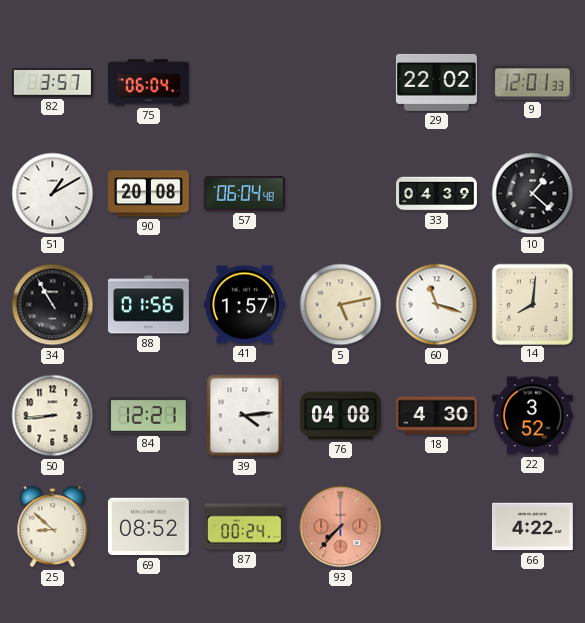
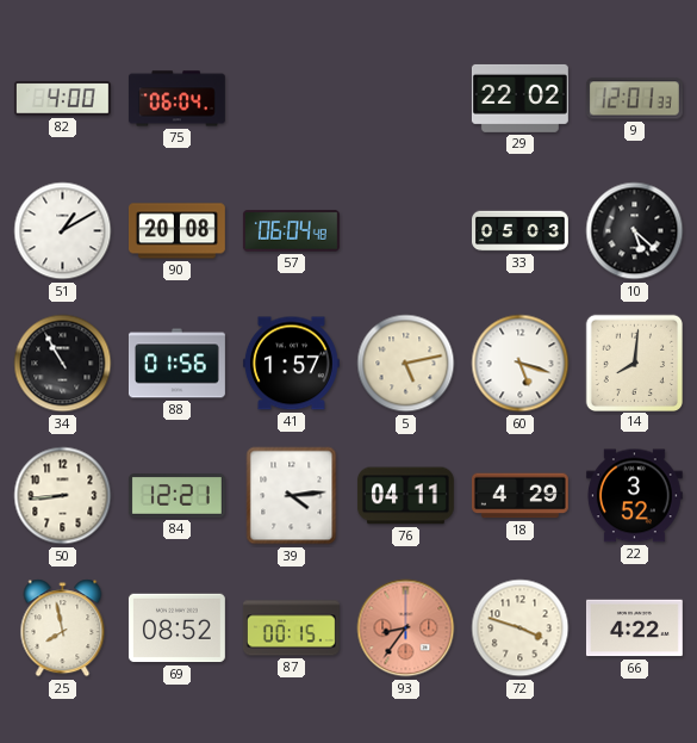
82: 3:57 -> 4:00 (62, 99)
33: 04:39 -> 05:03 (521, 231)
10: 1:22 -> 5:22 (635, 231)
60: 11:18 -> 5:18 (521, 364)
76: 04:08 -> 04:11 (405, 496)
18: 4:30 -> 4:29 (519, 496)
25: 8:52 -> 7:58 (63, 629)
87: 00:24 -> 00:15 (291, 629)
93: 7:37 -> 8:36 (406, 629)
72: none -> 3:48 (521, 629)
